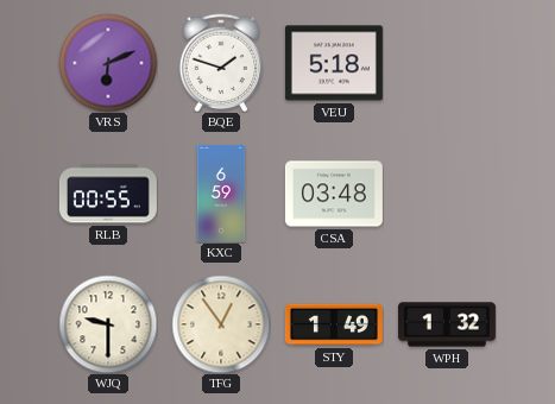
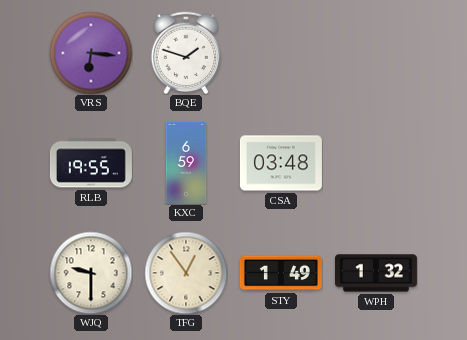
VRS: 6:11 -> 6:16 (91, 53)
VEU: 5:18 -> none (334, 63)
RLB: 00:55 -> 19:55 (91, 163)
